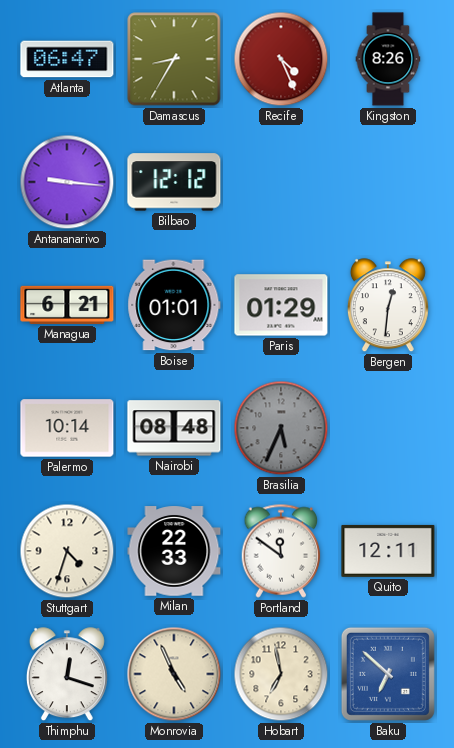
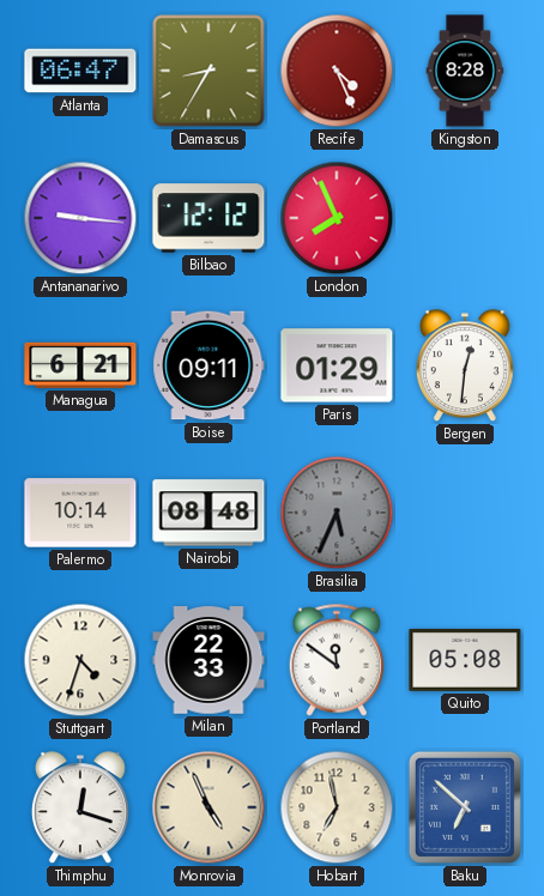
Kingston: 8:26 -> 8:28 (465, 71)
London: none -> 7:56 (337, 218)
Boise: 01:01 -> 09:11 (208, 365)
Quito: 12:11 -> 05:08 (465, 660)
